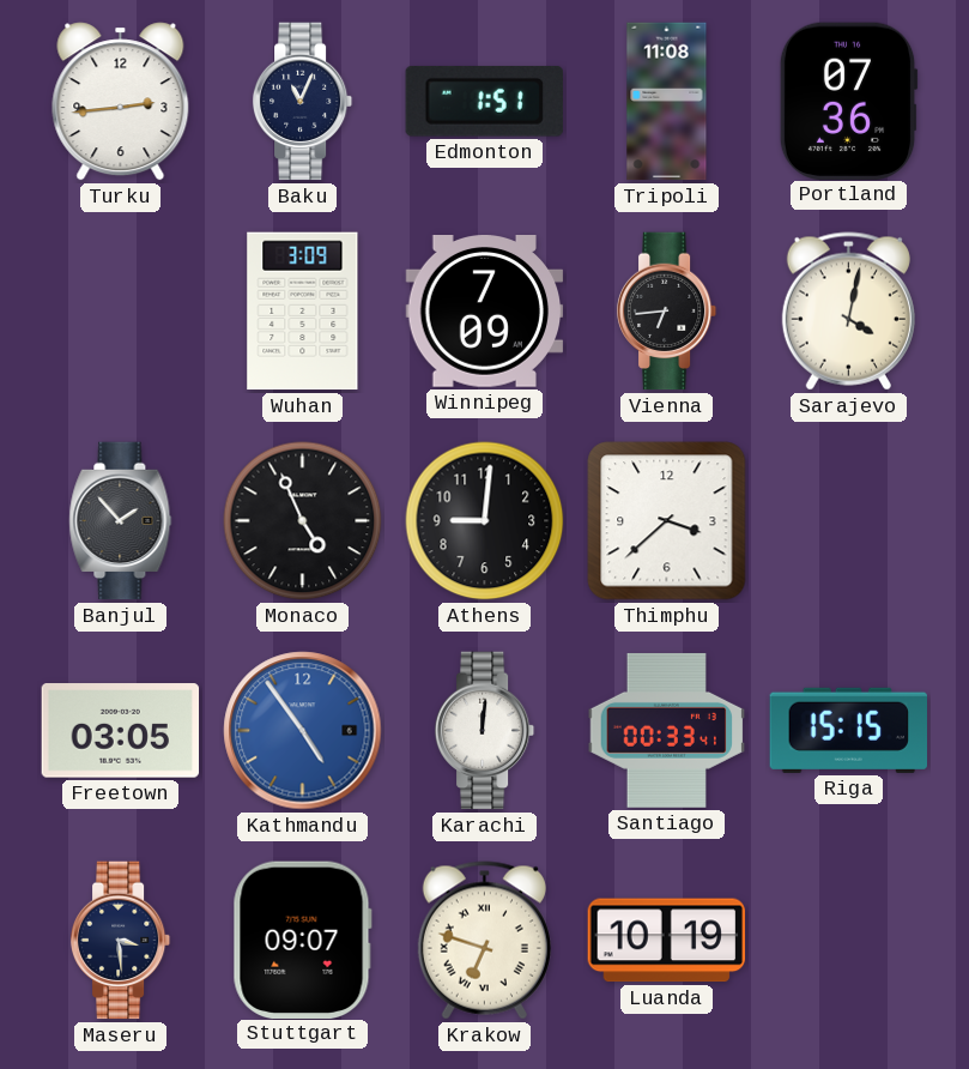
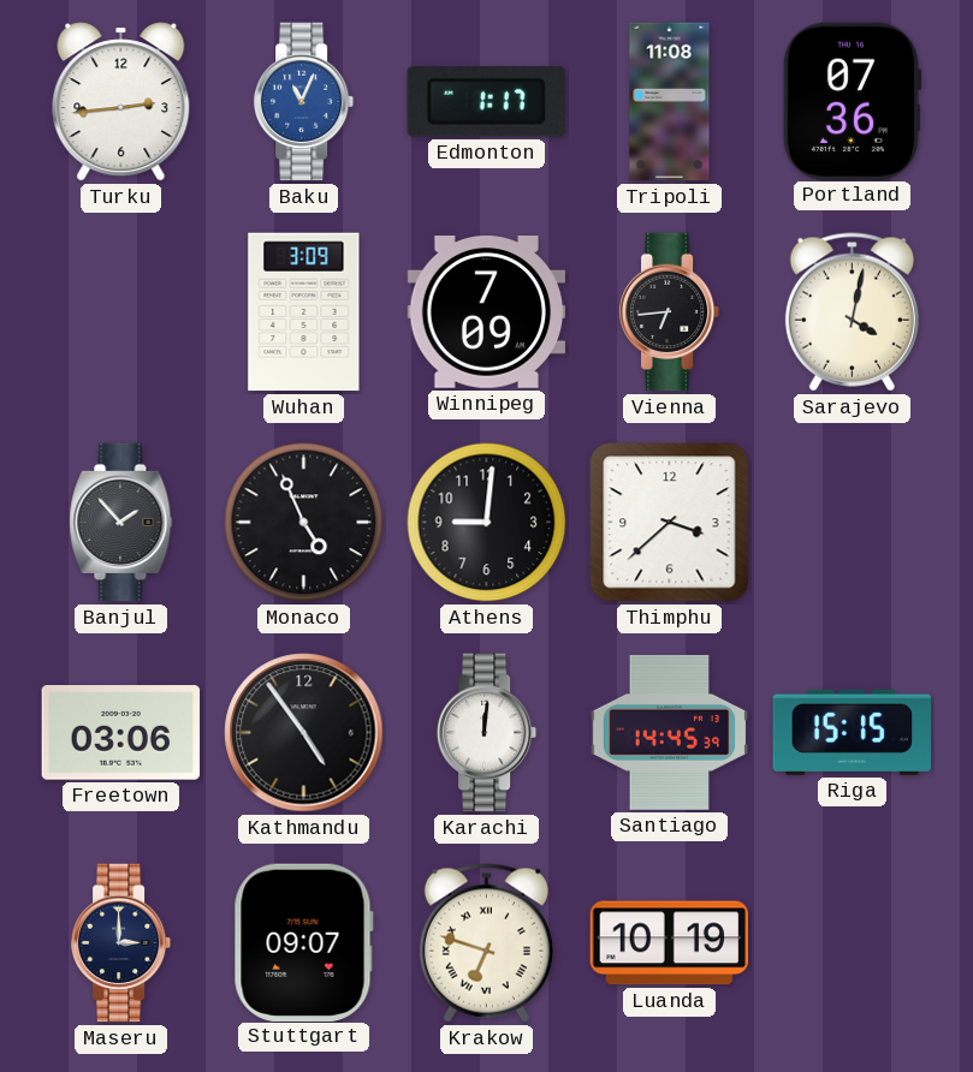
Baku dial: navy -> blue (304, 102)
Edmonton: 1:51 -> 1:17 (486, 101)
Freetown: 03:05 -> 03:06 (121, 733)
Kathmandu dial: blue -> black (304, 733)
Santiago: 00:33 -> 14:45 (670, 732)
Maseru: 3:29 -> 3:00 (121, 943)
